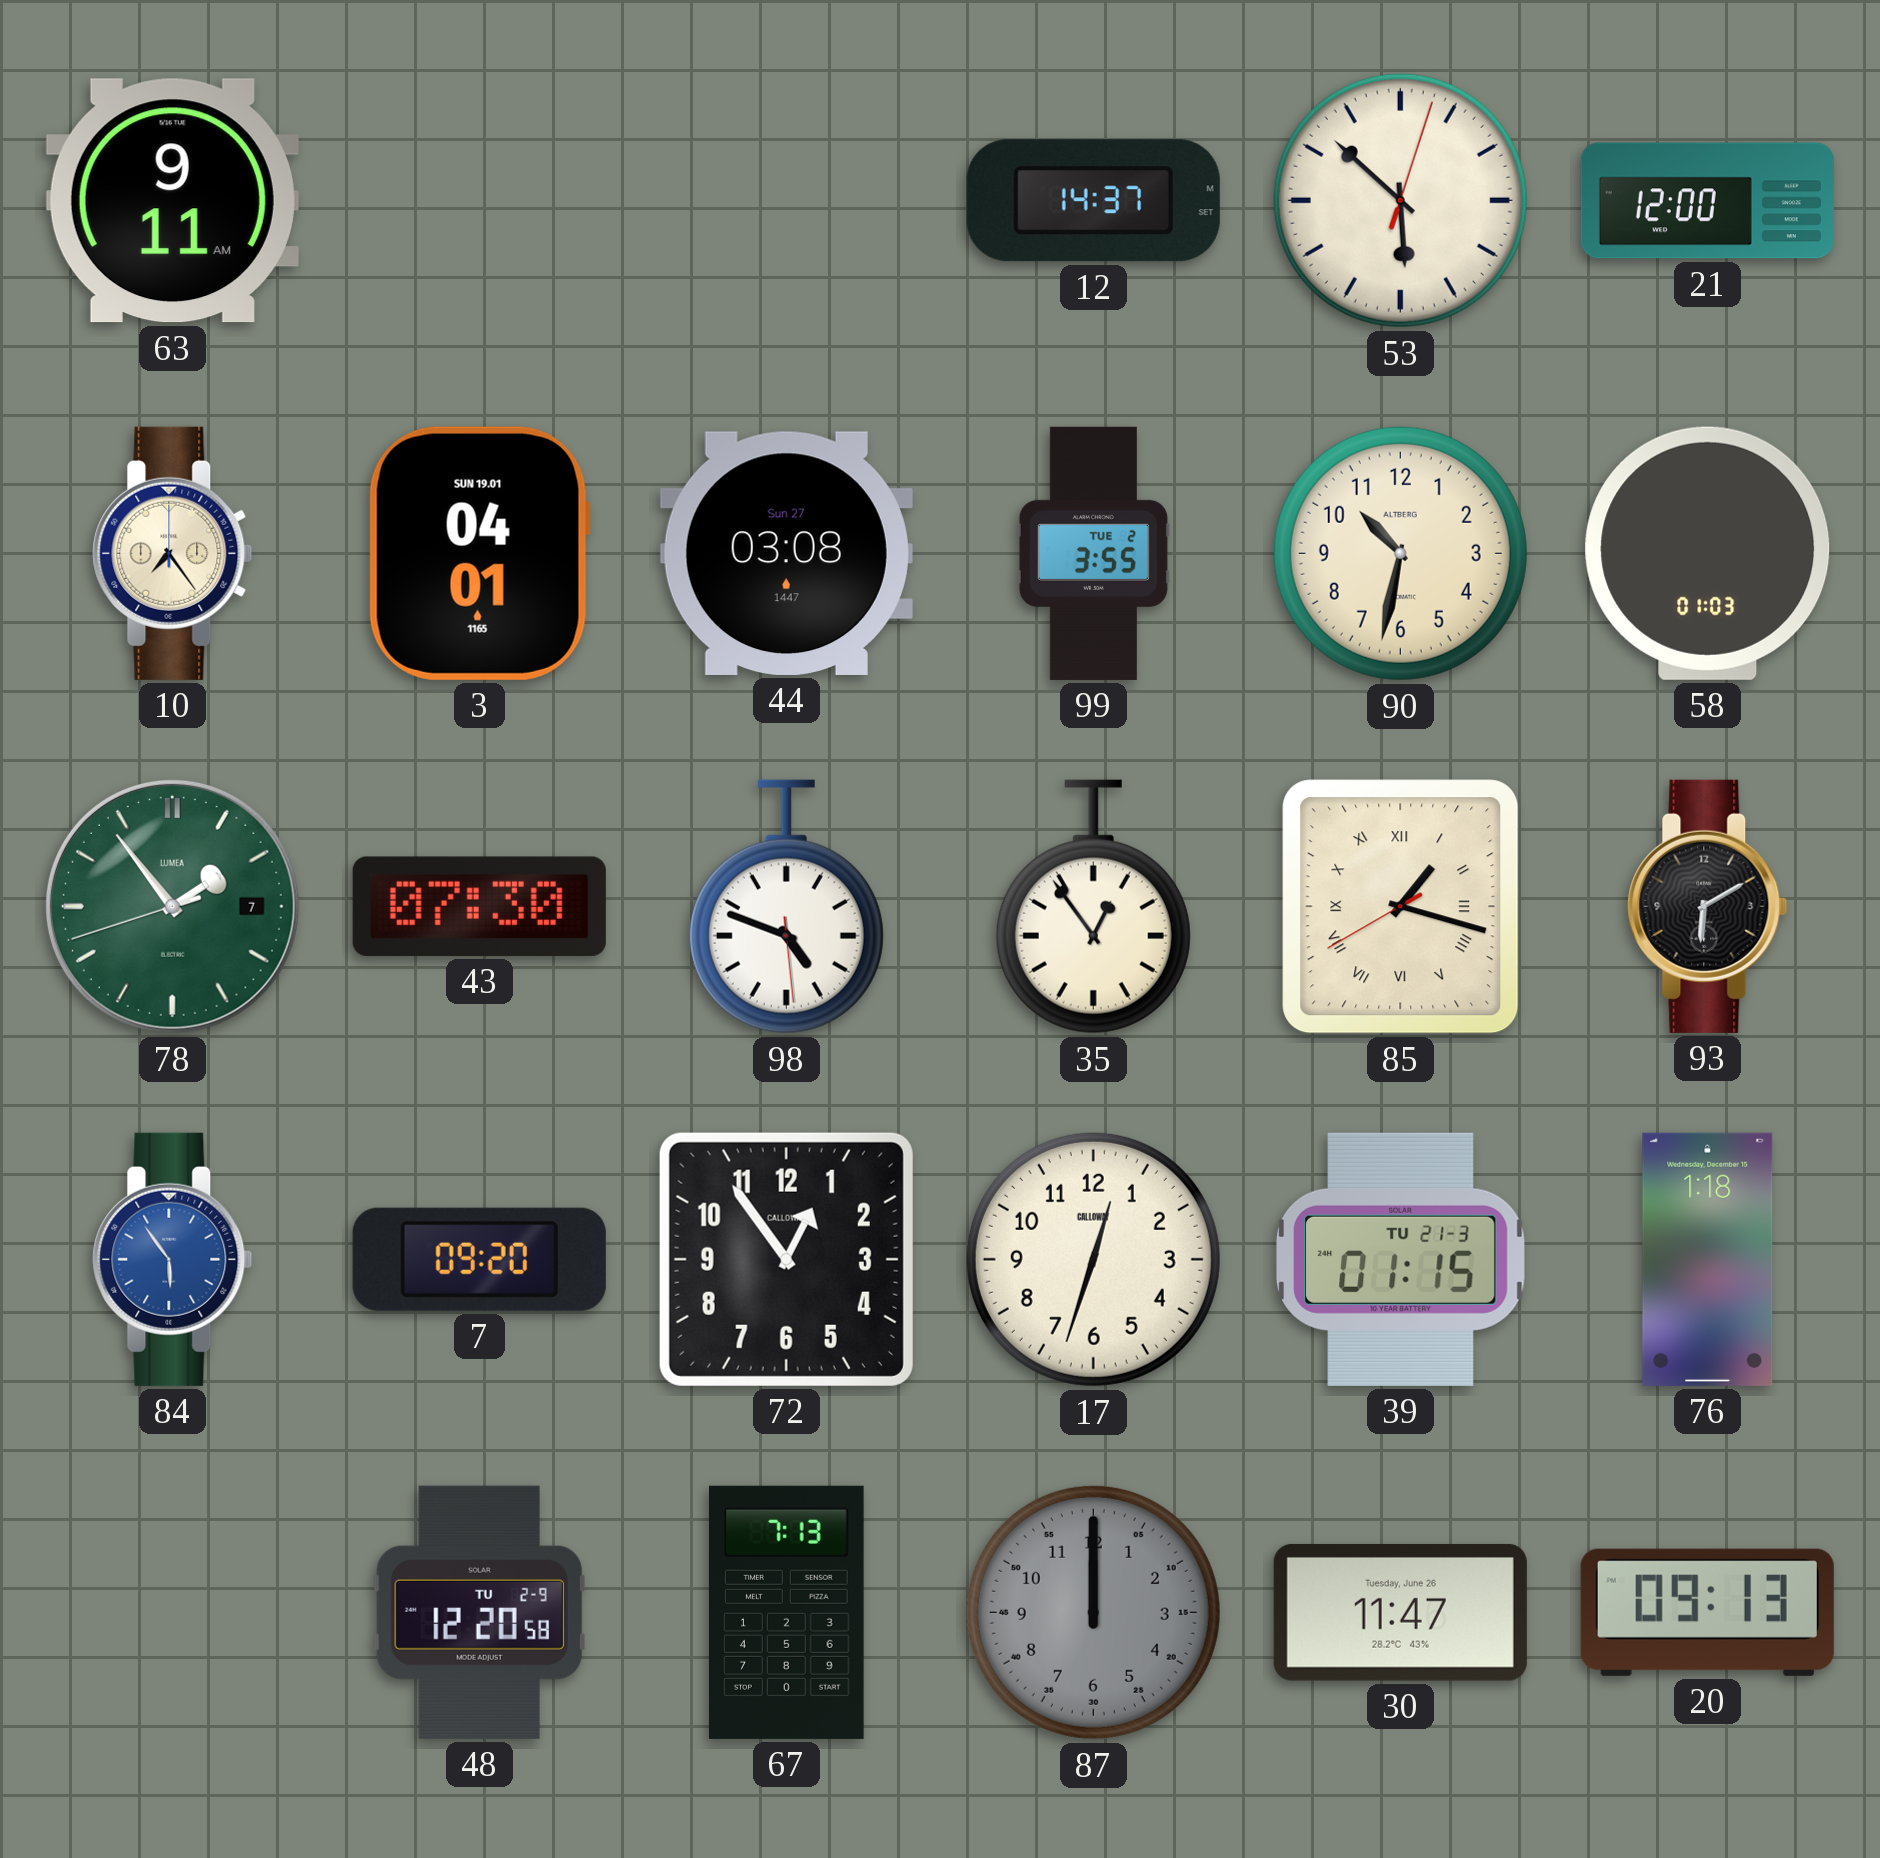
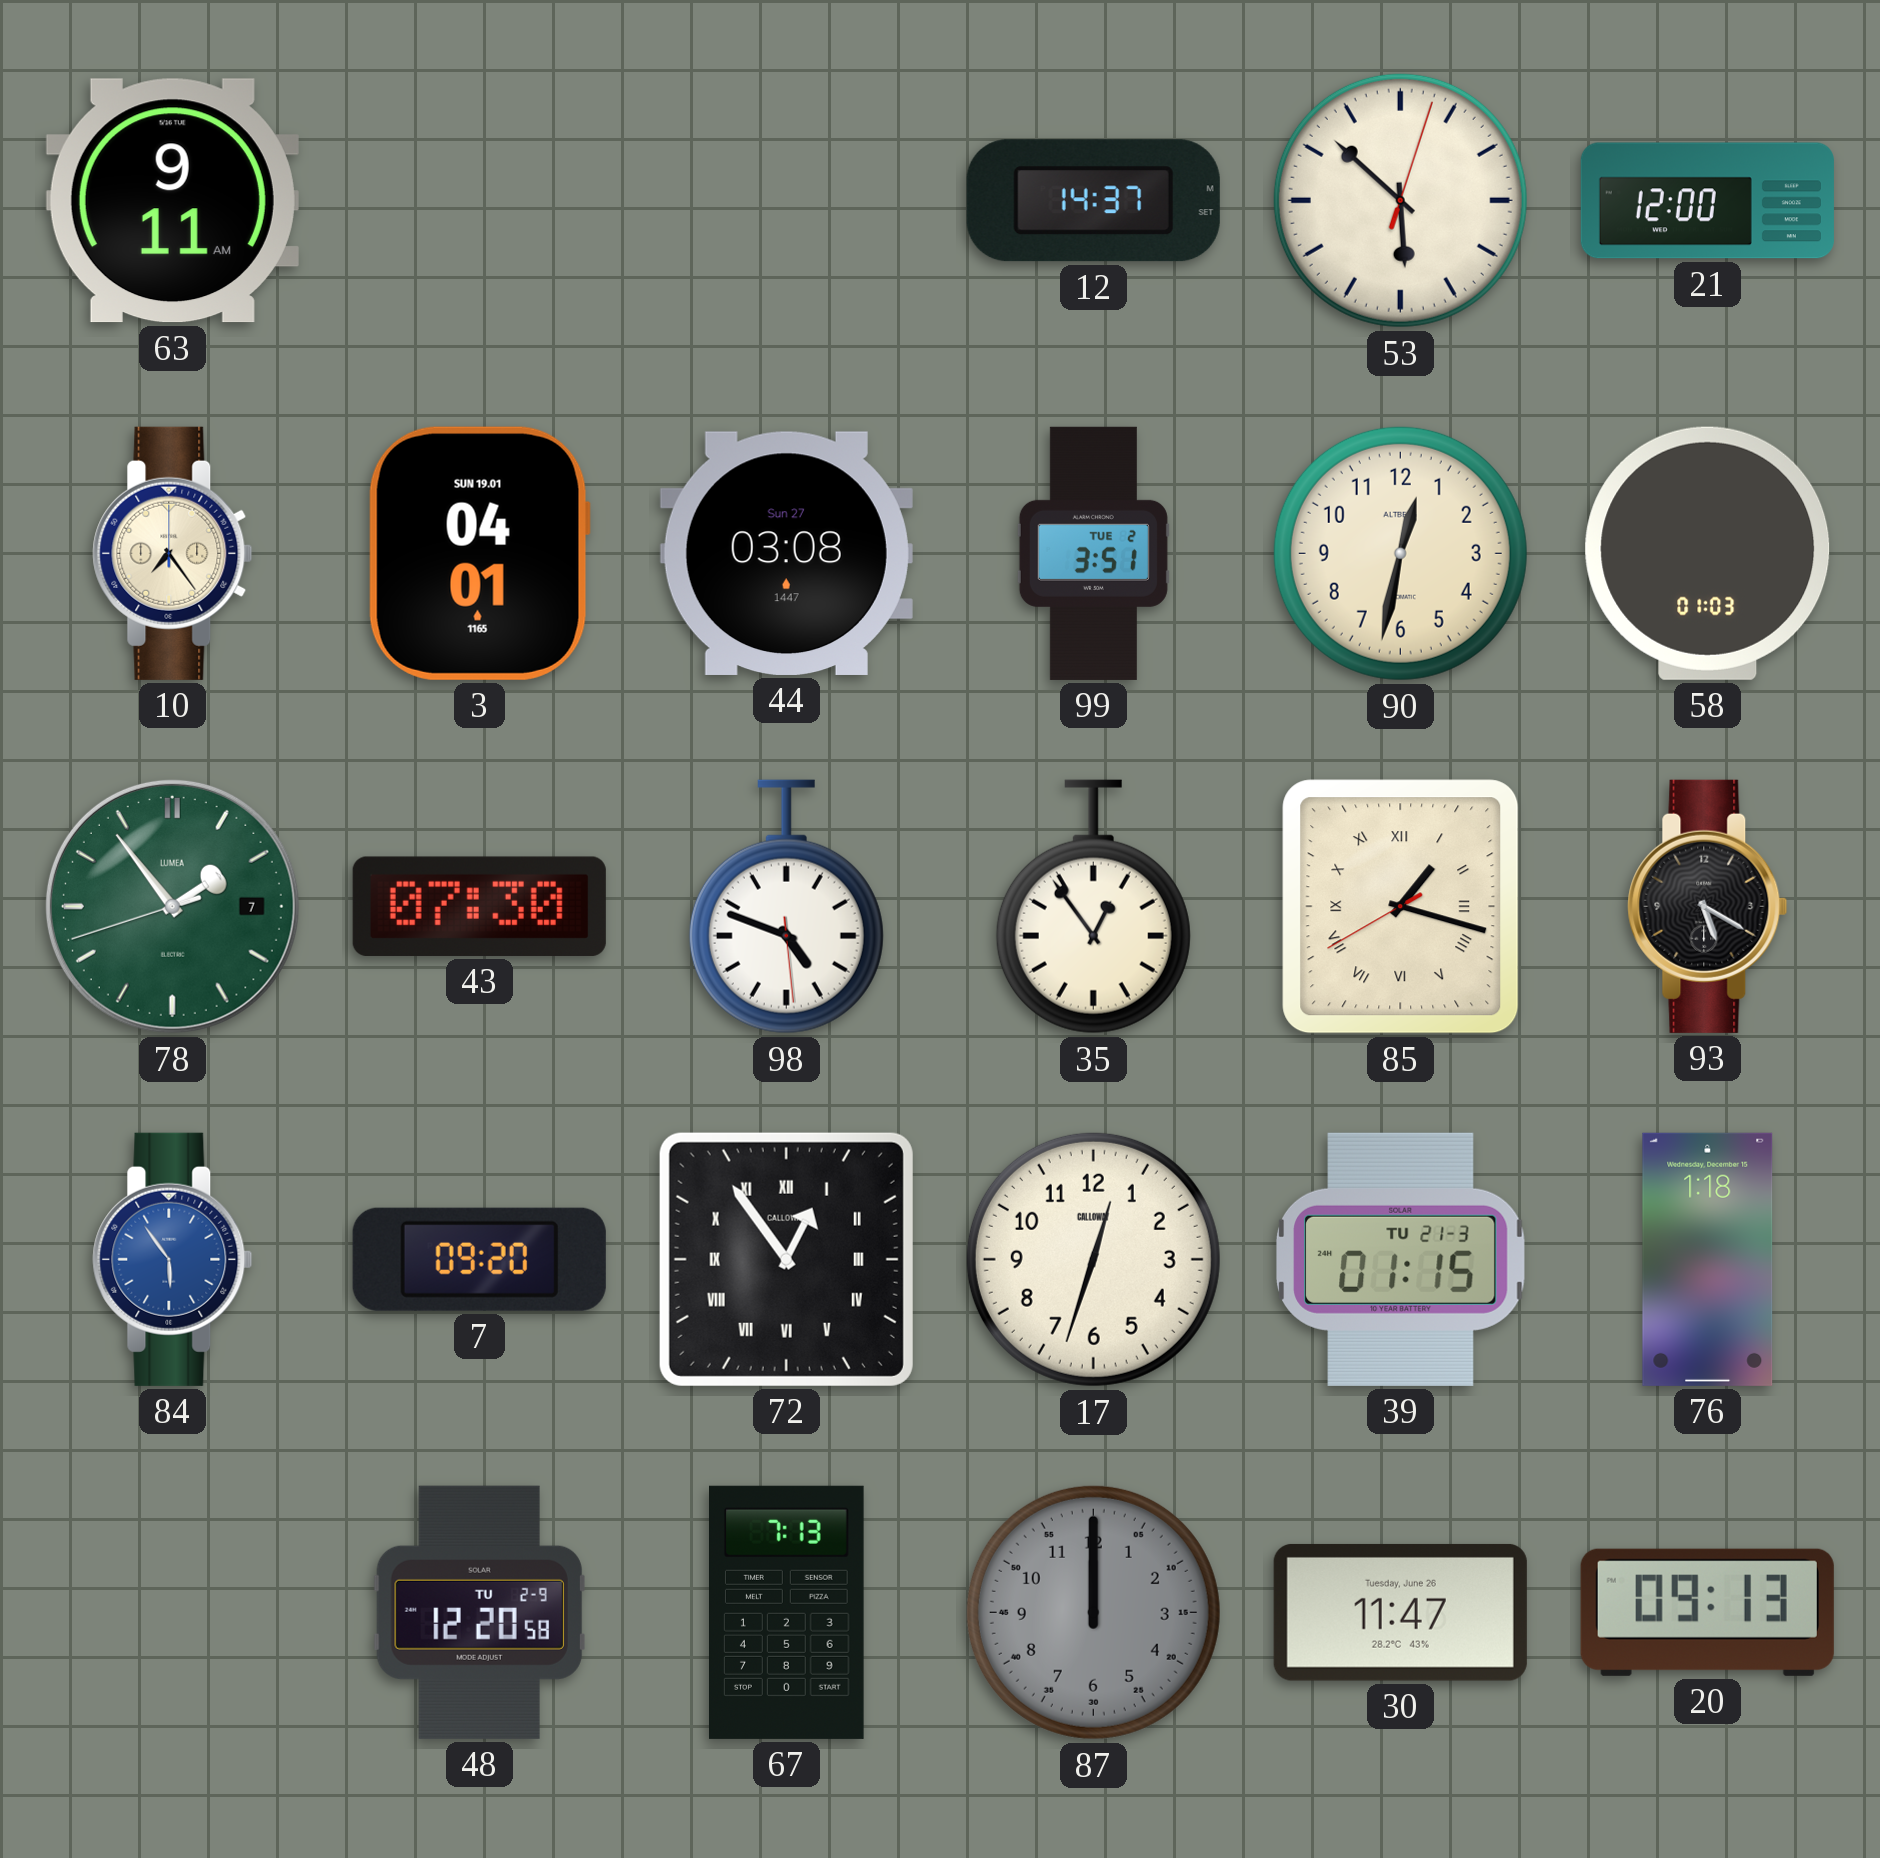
99: 3:55 -> 3:51 (1093, 553)
90: 10:32 -> 12:32 (1400, 553)
93: 6:10 -> 5:20 (1708, 906)
72 numerals: Arabic -> Roman (786, 1259)
